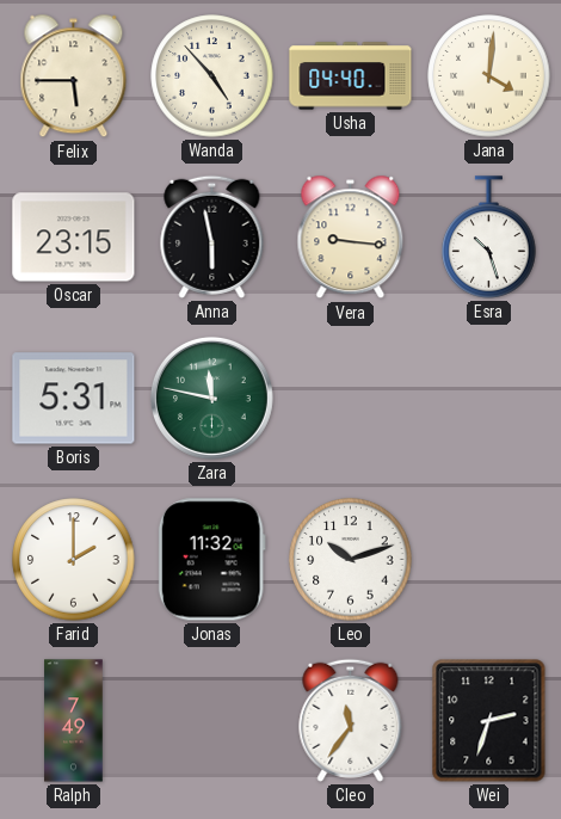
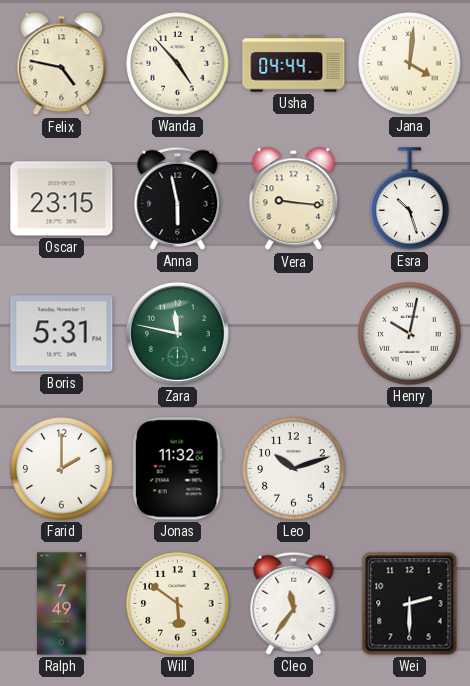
Felix: 5:45 -> 4:47 (62, 64)
Usha: 04:40 -> 04:44 (294, 64)
Henry: none -> 10:02 (410, 334)
Will: none -> 5:51 (178, 604)
Wei: 2:33 -> 2:30 (410, 604)
